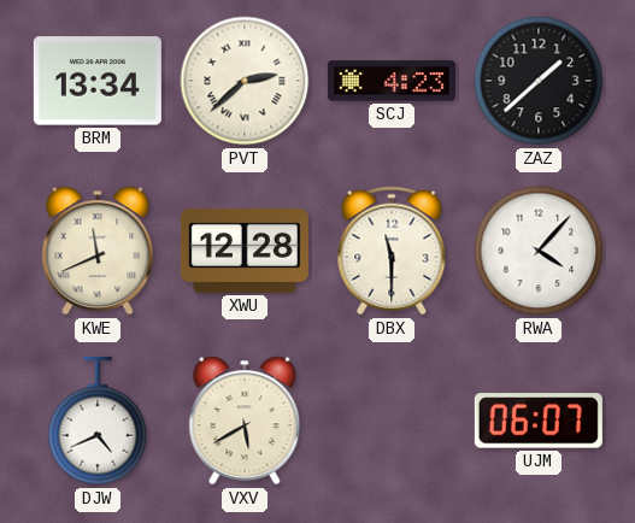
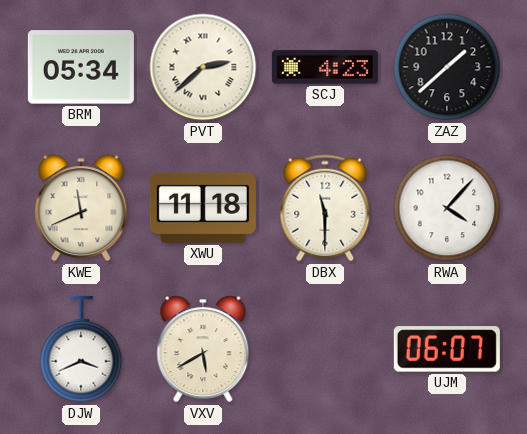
BRM: 13:34 -> 05:34 (81, 67)
XWU: 12:28 -> 11:18 (203, 208)
DJW: 4:41 -> 3:41 (81, 349)
